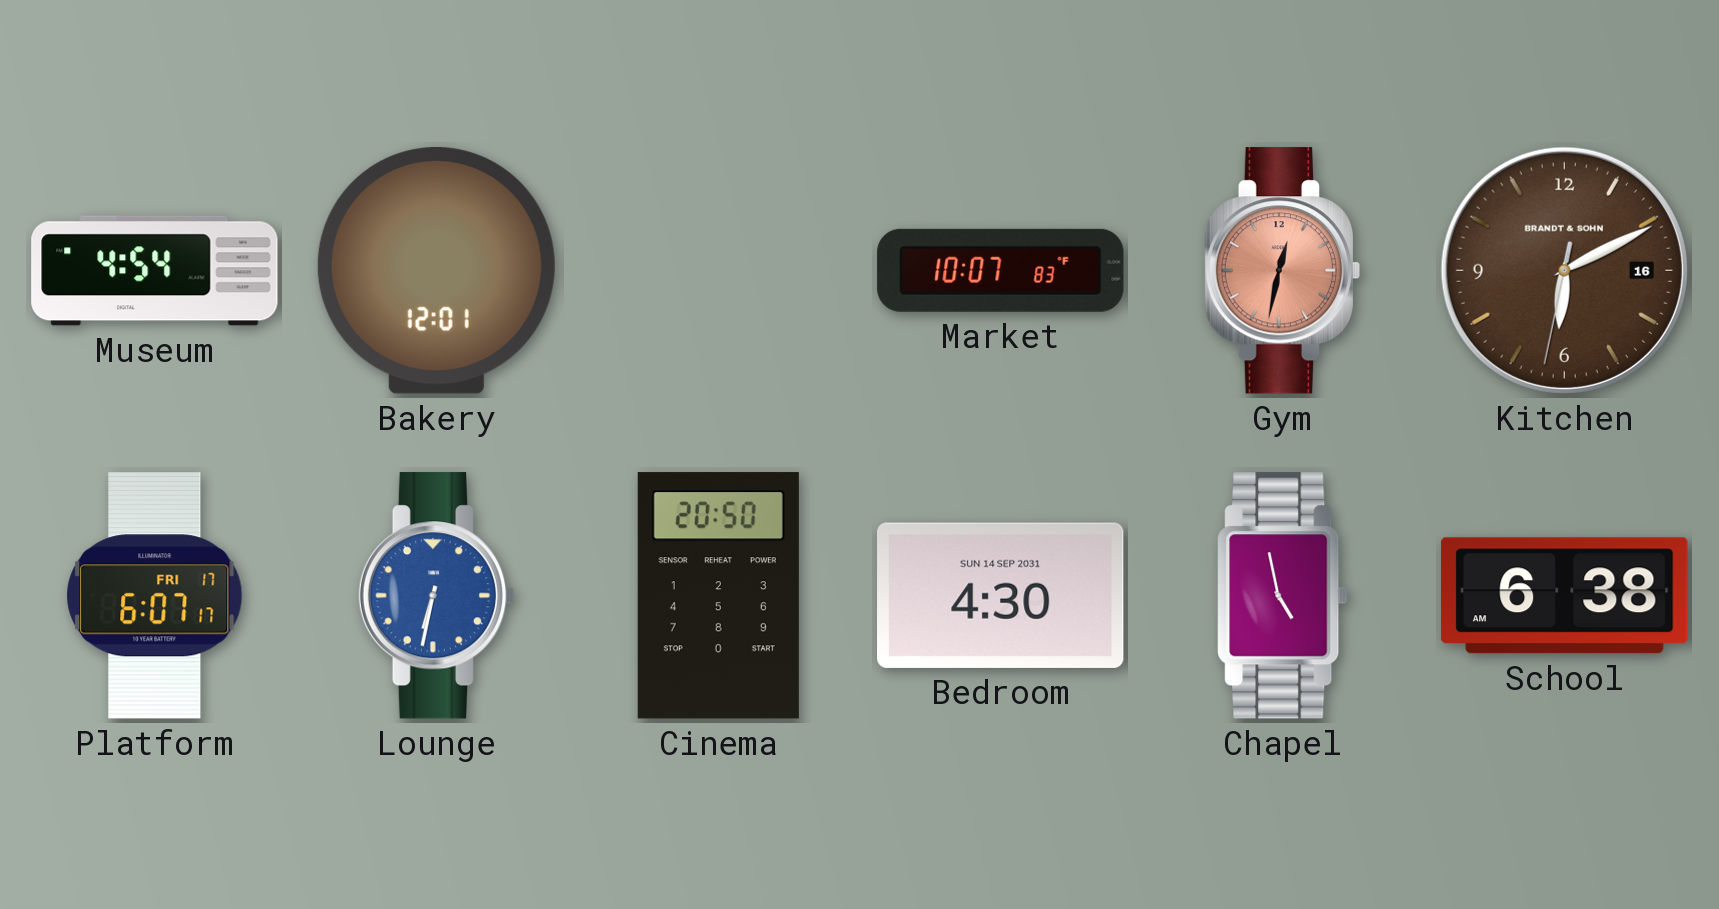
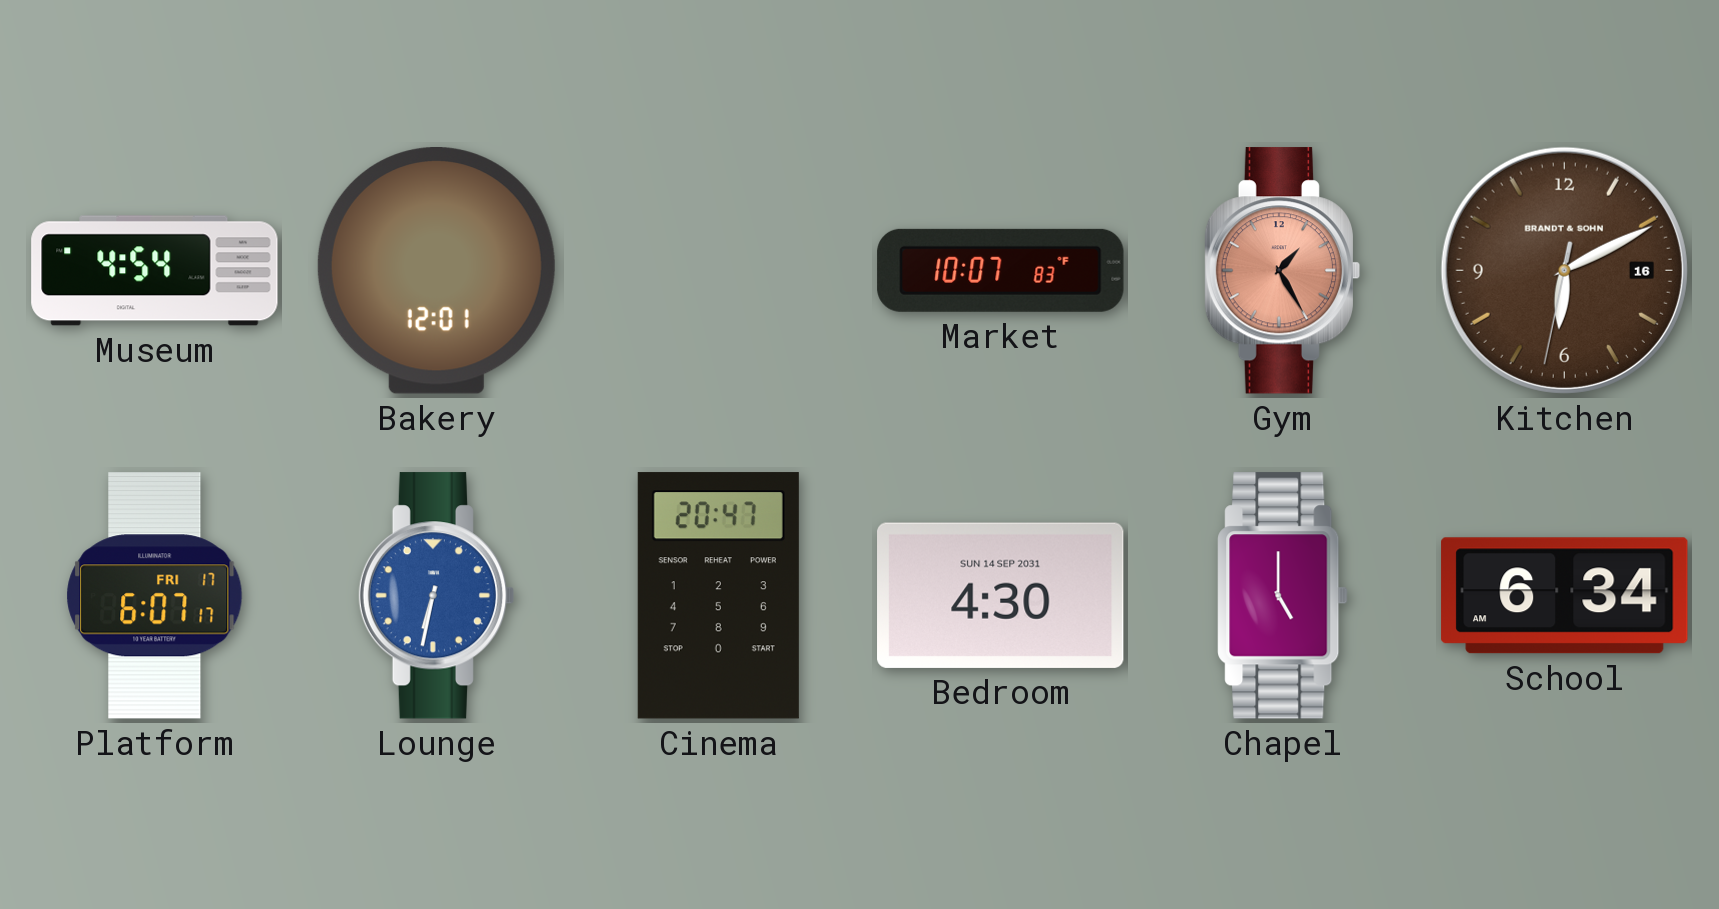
Gym: 12:32 -> 1:25 (1283, 271)
Cinema: 20:50 -> 20:47 (718, 596)
Chapel: 4:58 -> 5:00 (1283, 596)
School: 6:38 -> 6:34 (1565, 596)
